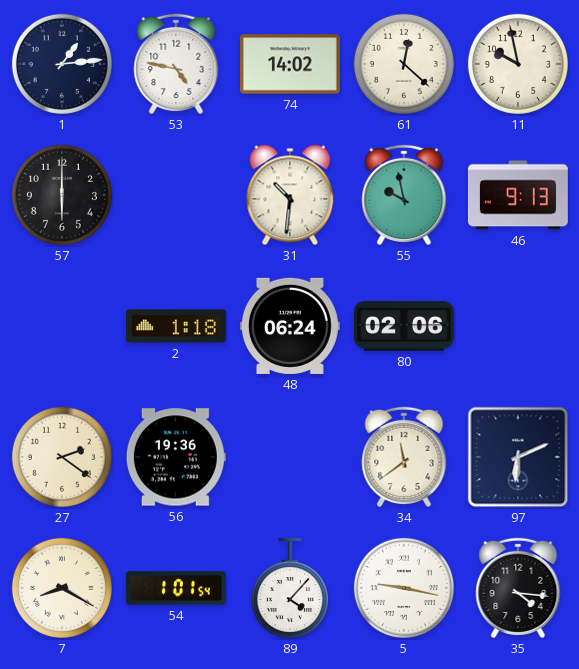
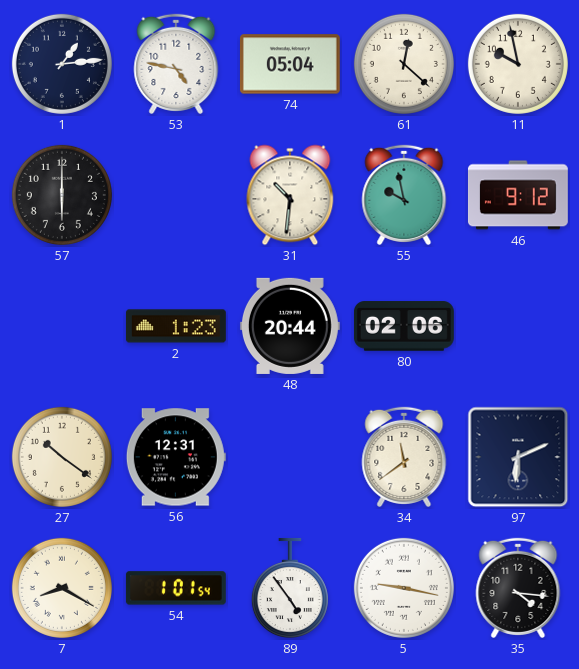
74: 14:02 -> 05:04 (290, 64)
46: 9:13 -> 9:12 (518, 195)
2: 1:18 -> 1:23 (176, 326)
48: 06:24 -> 20:44 (290, 326)
27: 2:21 -> 10:21 (62, 457)
56: 19:36 -> 12:31 (176, 457)
89: 4:07 -> 4:54 (290, 588)
